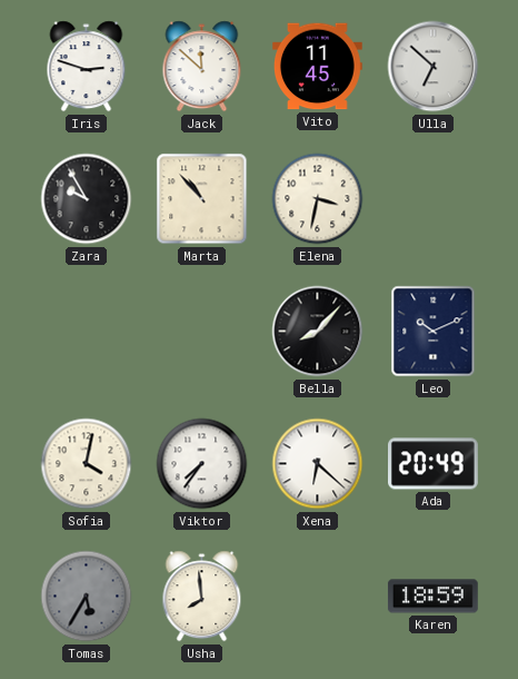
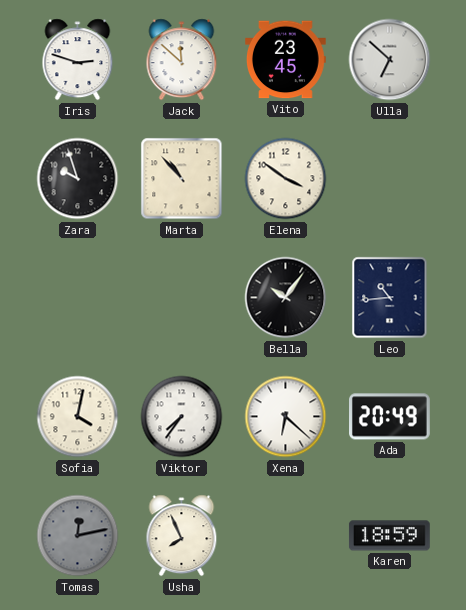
Vito: 11:45 -> 23:45 (286, 60)
Zara: 9:55 -> 9:57 (78, 179)
Elena: 3:32 -> 3:51 (286, 179)
Bella: 8:07 -> 10:06 (286, 298)
Leo: 10:11 -> 10:44 (390, 298)
Tomas: 5:35 -> 12:13 (78, 536)
Usha: 7:59 -> 7:56 (182, 536)
